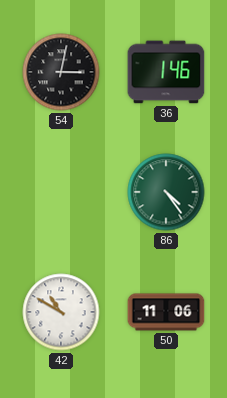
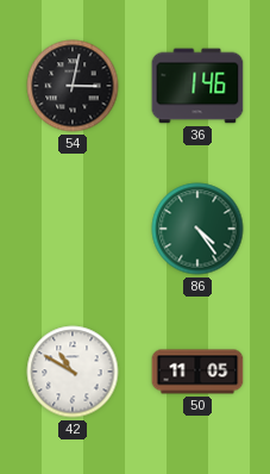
50: 11:06 -> 11:05 (197, 372)
